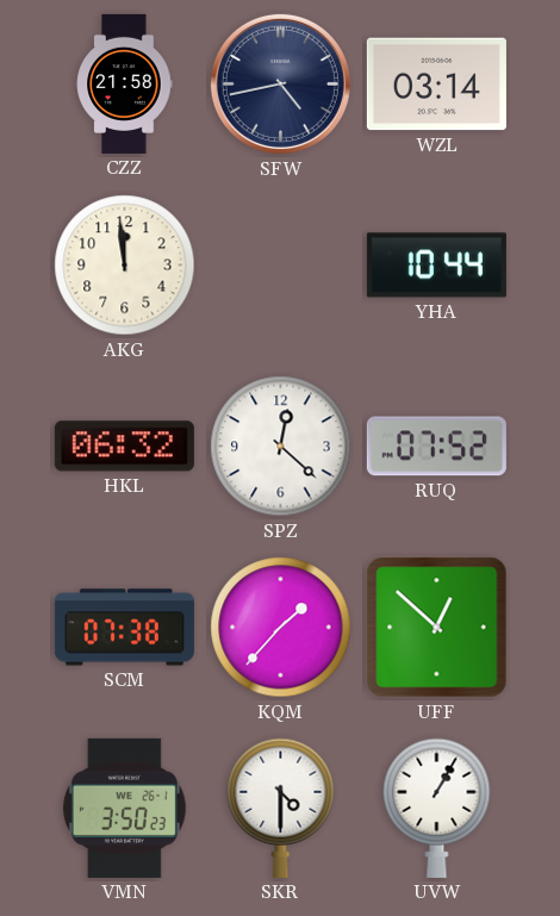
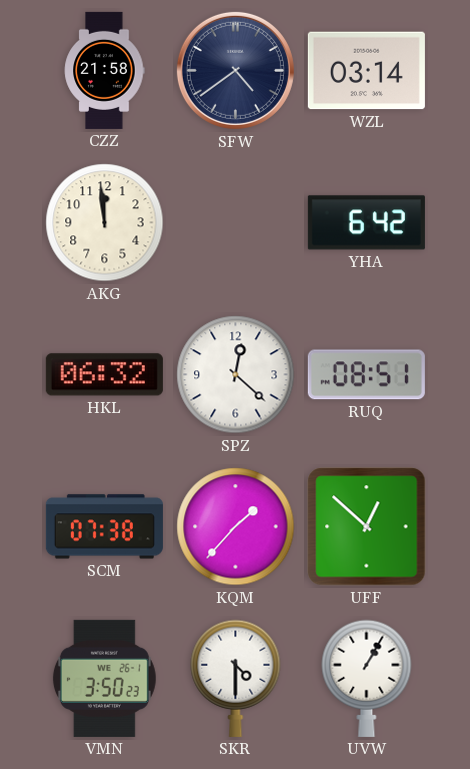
SFW: 4:43 -> 4:39 (235, 70)
YHA: 10:44 -> 6:42 (366, 223)
RUQ: 07:52 -> 08:51 (366, 375)
